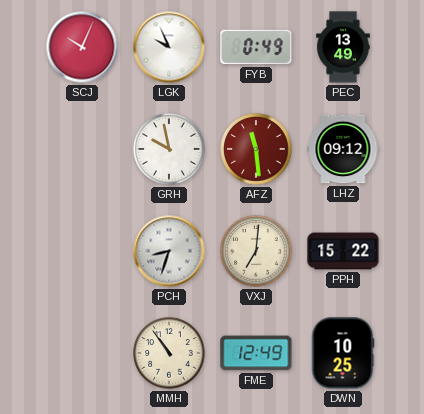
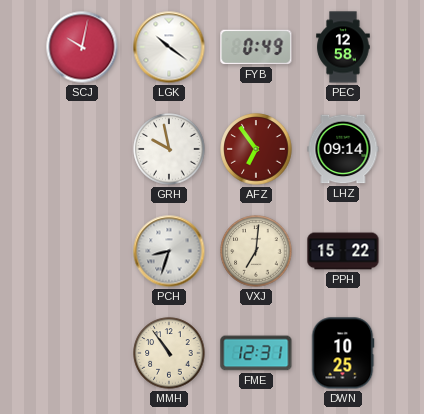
SCJ: 10:04 -> 10:02 (82, 47)
LGK: 9:56 -> 10:21 (169, 47)
PEC: 13:49 -> 12:58 (343, 47)
AFZ: 11:29 -> 6:54 (256, 149)
LHZ: 09:12 -> 09:14 (343, 149)
FME: 12:49 -> 12:31 (256, 353)
